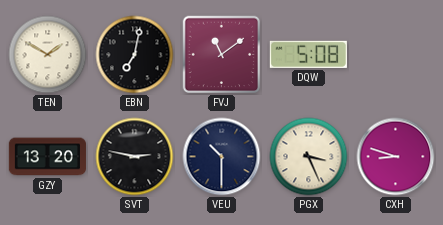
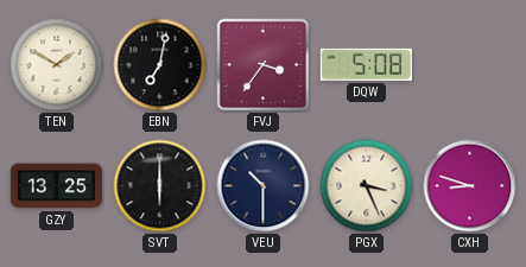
FVJ: 11:09 -> 3:36 (264, 65)
GZY: 13:20 -> 13:25 (56, 186)
SVT: 2:47 -> 6:00 (160, 186)
